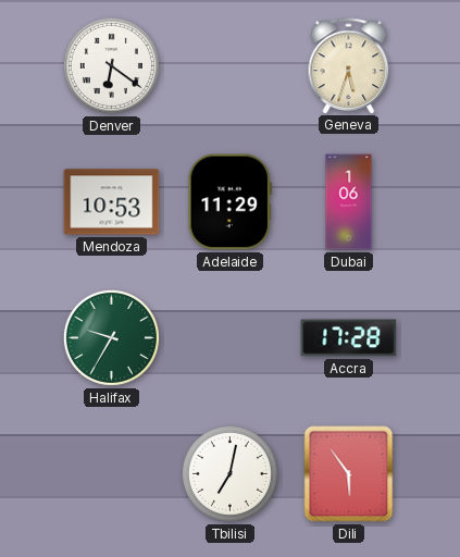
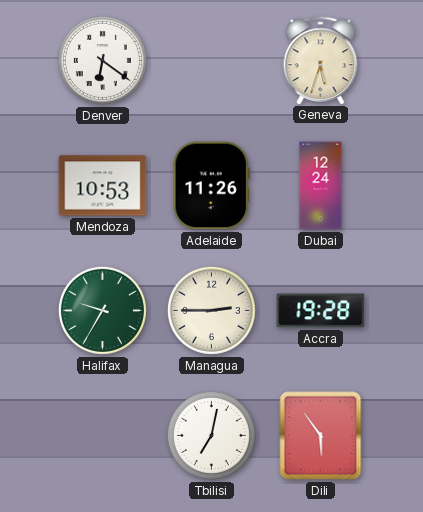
Adelaide: 11:29 -> 11:26 (211, 186)
Dubai: 1:06 -> 12:24 (321, 186)
Managua: none -> 2:45 (211, 310)
Accra: 17:28 -> 19:28 (321, 311)
